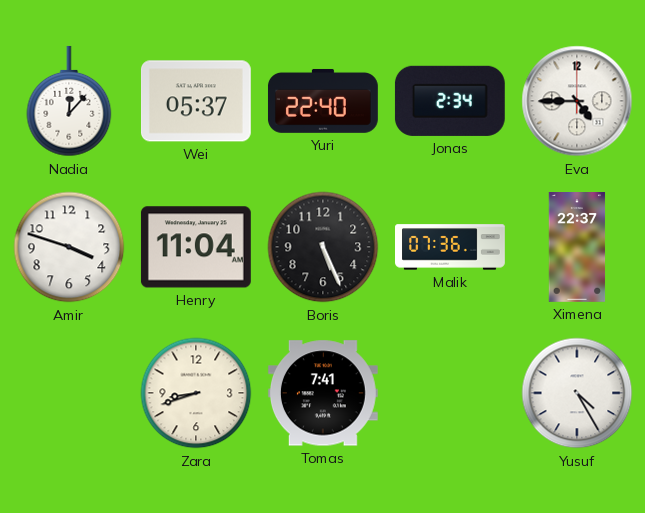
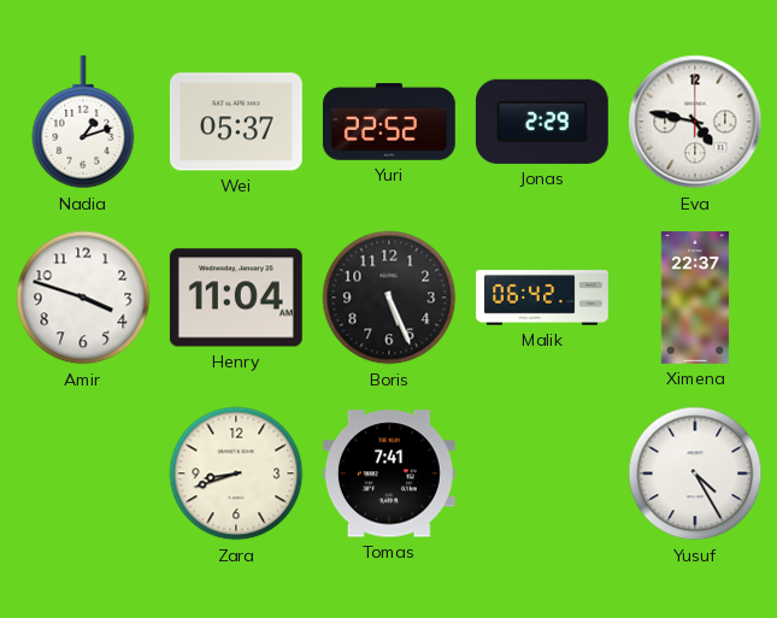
Nadia: 12:07 -> 1:12 (83, 122)
Yuri: 22:40 -> 22:52 (389, 122)
Jonas: 2:34 -> 2:29 (542, 122)
Eva: 4:45 -> 4:47 (695, 122)
Malik: 07:36 -> 06:42 (543, 298)
